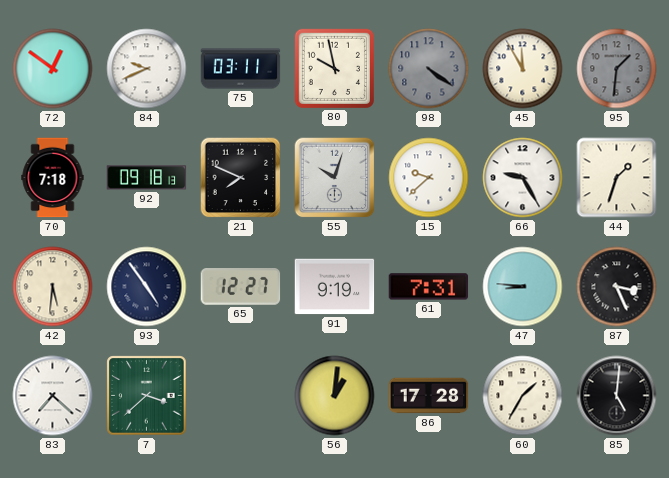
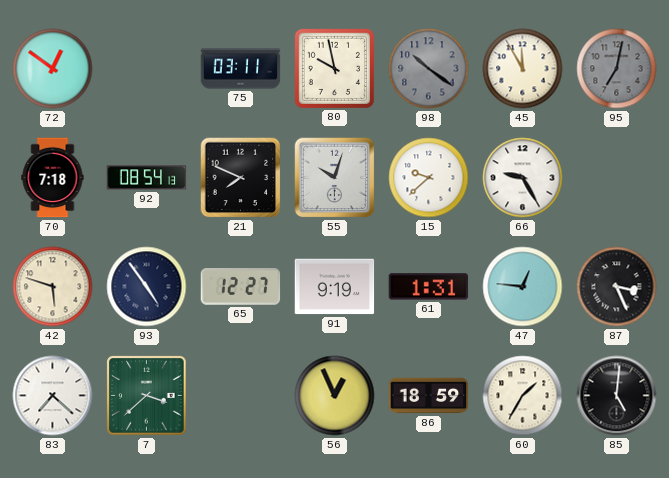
84: 9:41 -> none (147, 69)
98: 4:21 -> 10:21 (429, 69)
95: 1:31 -> 7:02 (617, 69)
92: 09:18 -> 08:54 (147, 178)
44: 1:33 -> none (617, 178)
42: 5:31 -> 5:48 (53, 287)
61: 7:31 -> 1:31 (429, 287)
47: 8:46 -> 12:46 (523, 287)
56: 1:01 -> 12:56 (335, 396)
86: 17:28 -> 18:59 (429, 396)
